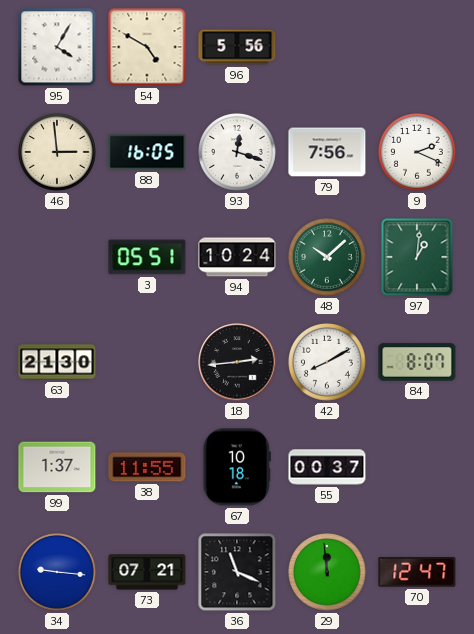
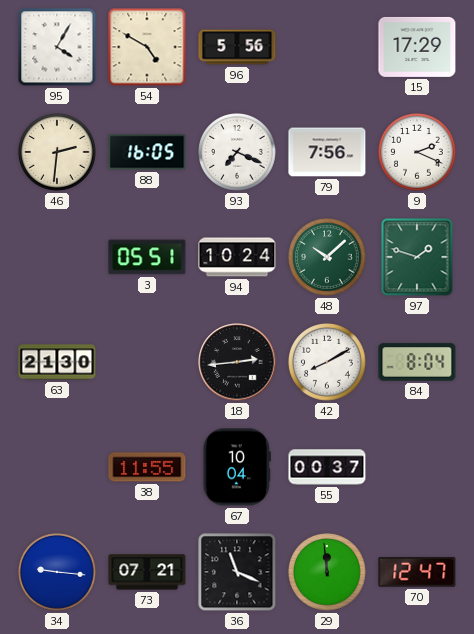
15: none -> 17:29 (417, 47)
46: 2:59 -> 2:31 (58, 153)
93: 12:18 -> 7:19 (238, 153)
97: 1:01 -> 1:48 (417, 257)
84: 8:07 -> 8:04 (417, 362)
99: 1:37 -> none (57, 467)
67: 10:18 -> 10:04 (237, 467)
